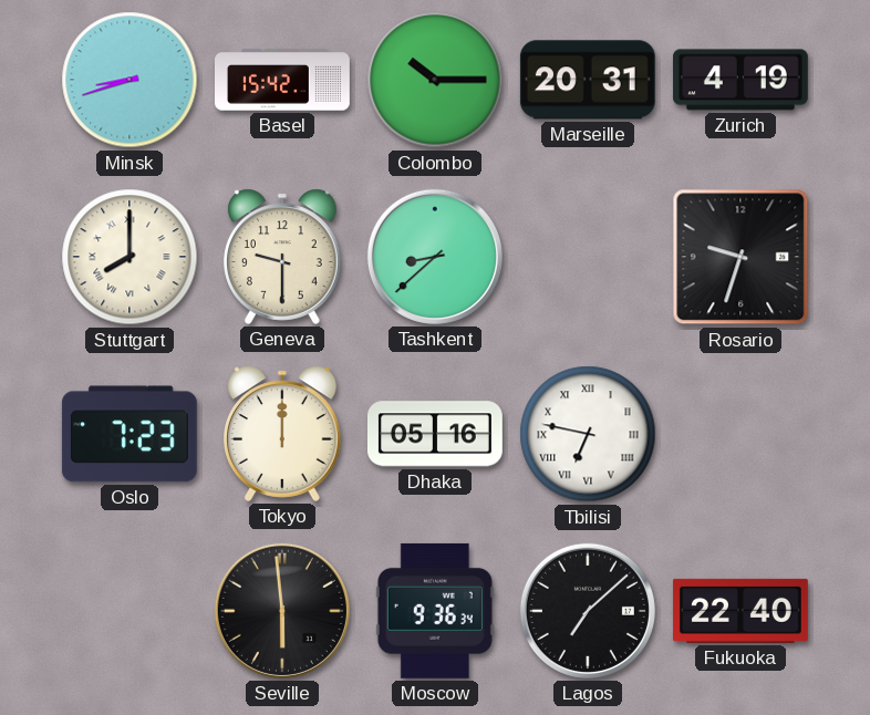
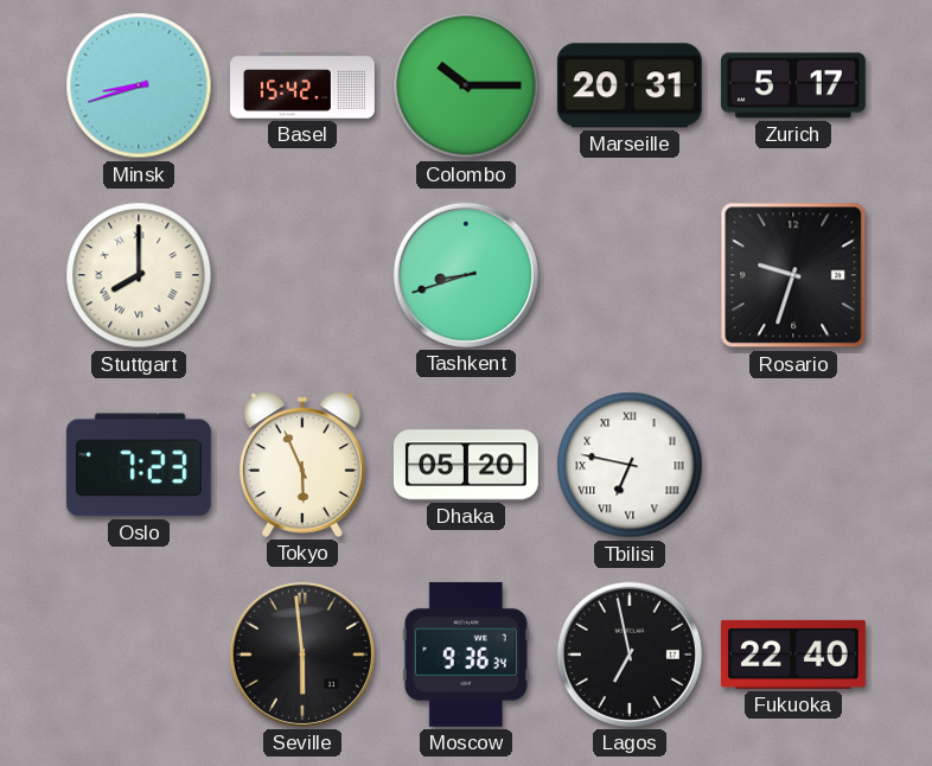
Zurich: 4:19 -> 5:17 (793, 85)
Geneva: 9:30 -> none (283, 257)
Tashkent: 8:38 -> 8:42 (466, 275)
Tokyo: 12:00 -> 5:56 (304, 465)
Dhaka: 05:16 -> 05:20 (466, 465)
Lagos: 7:08 -> 6:58 (630, 655)
